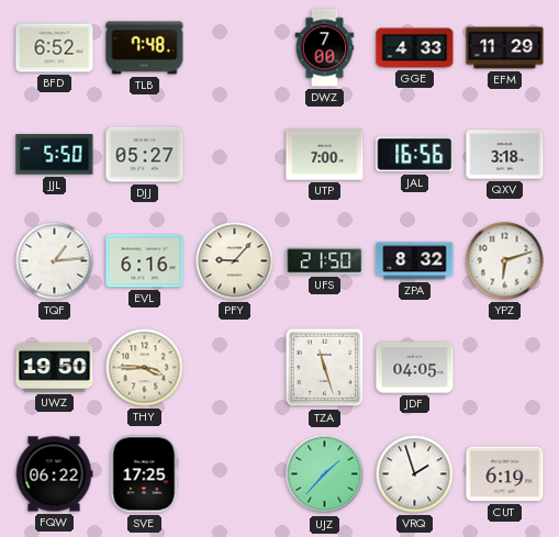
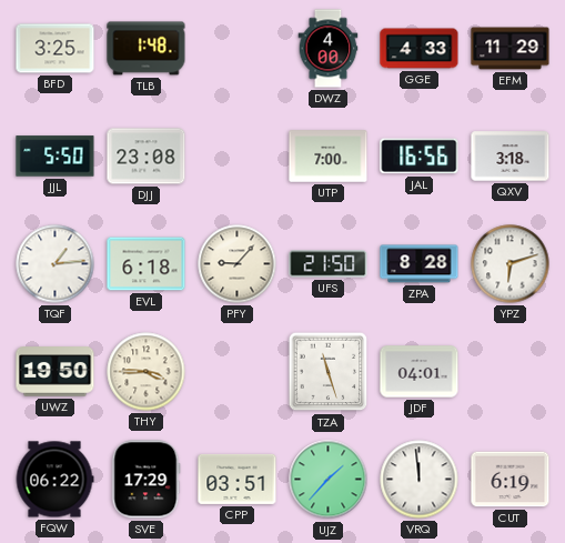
BFD: 6:52 -> 3:25 (56, 49)
TLB: 7:48 -> 1:48 (147, 49)
DWZ: 7:00 -> 4:00 (329, 49)
DJJ: 05:27 -> 23:08 (147, 157)
EVL: 6:16 -> 6:18 (147, 264)
ZPA: 8:32 -> 8:28 (420, 264)
JDF: 04:05 -> 04:01 (420, 372)
SVE: 17:25 -> 17:29 (147, 480)
CPP: none -> 03:51 (238, 479)
VRQ: 1:57 -> 11:59 (420, 480)
